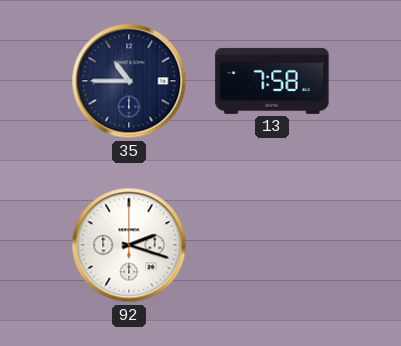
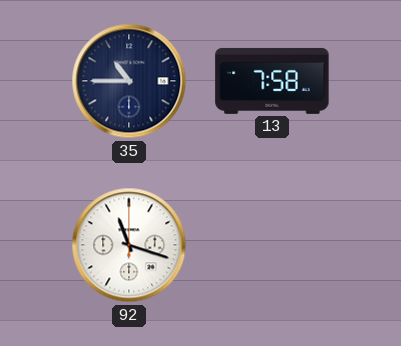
92: 2:18 -> 11:18 (129, 245)
